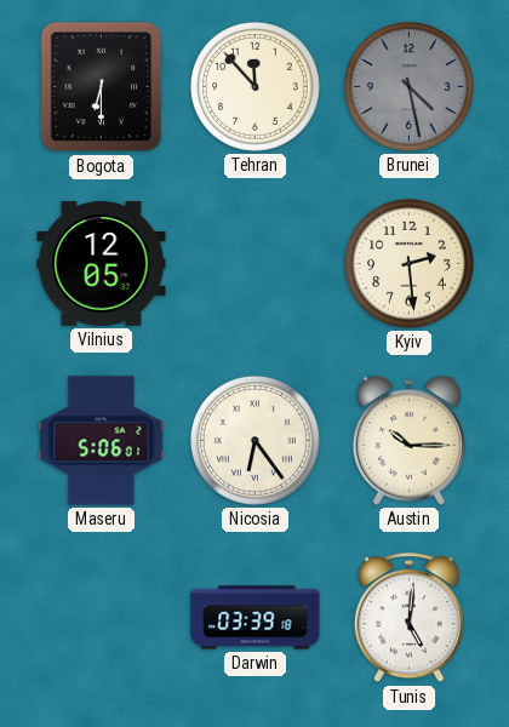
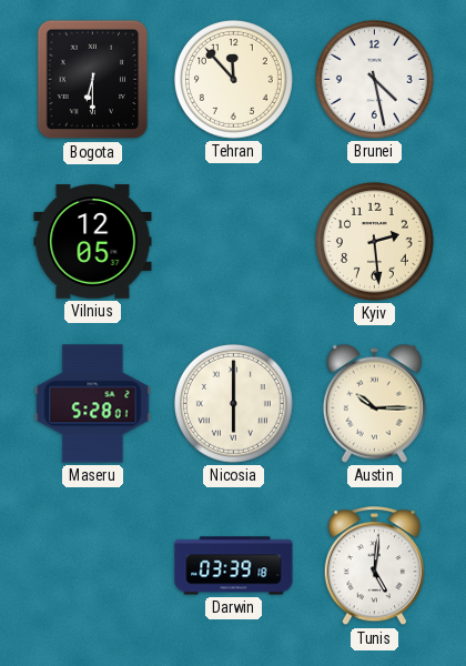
Brunei dial: grey -> white (374, 79)
Maseru: 5:06 -> 5:28 (93, 404)
Nicosia: 6:24 -> 6:00 (233, 403)
